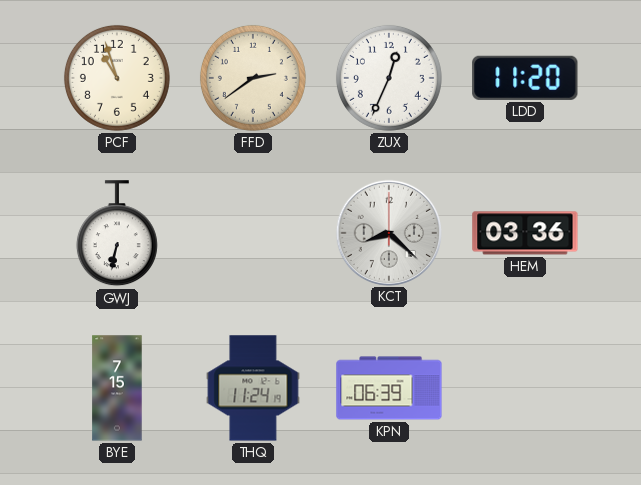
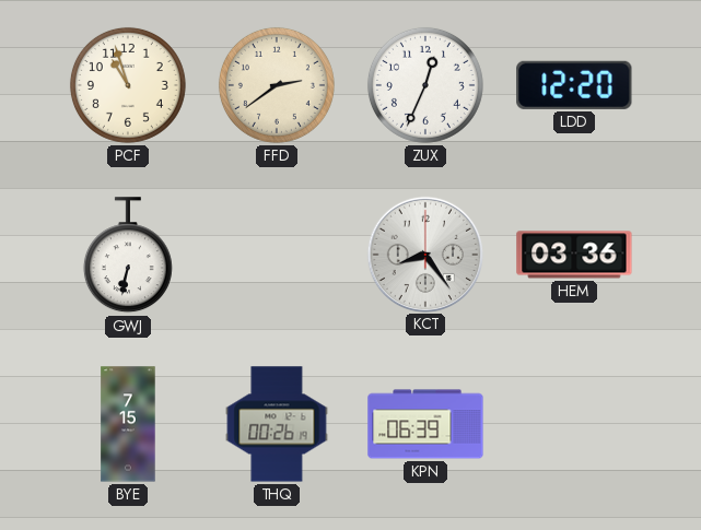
LDD: 11:20 -> 12:20 (574, 85)
KCT: 8:22 -> 8:24 (424, 254)
THQ: 11:24 -> 00:26 (277, 424)
